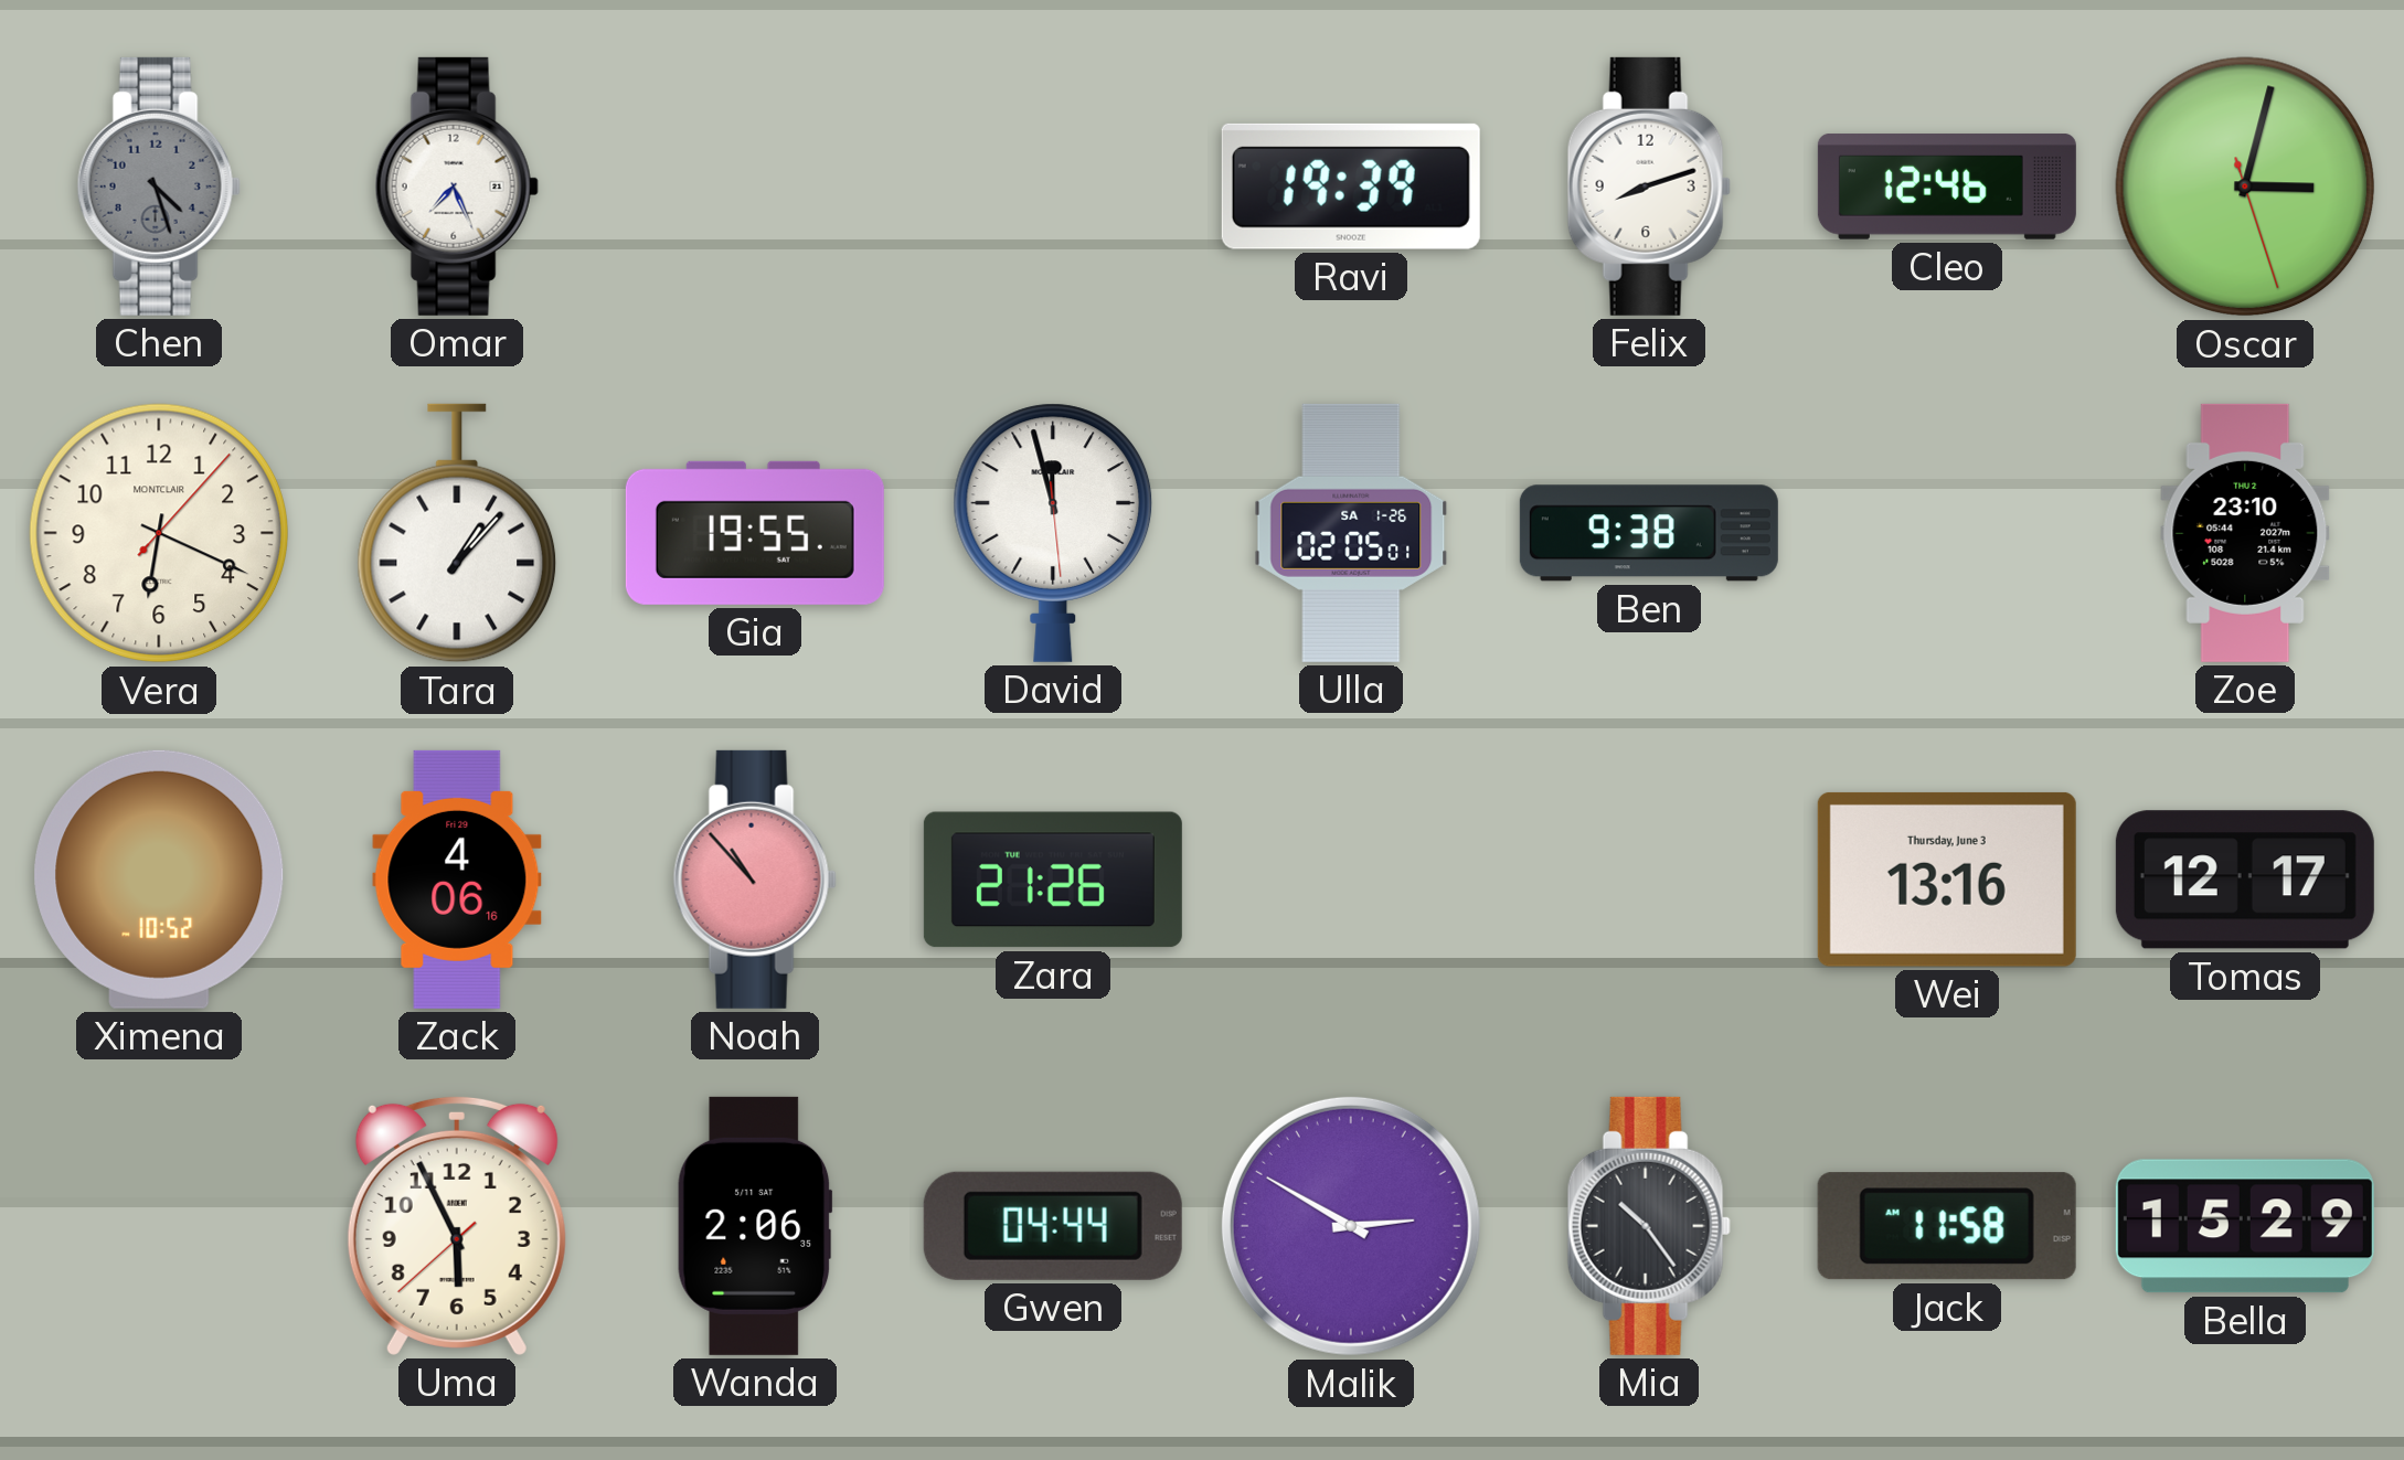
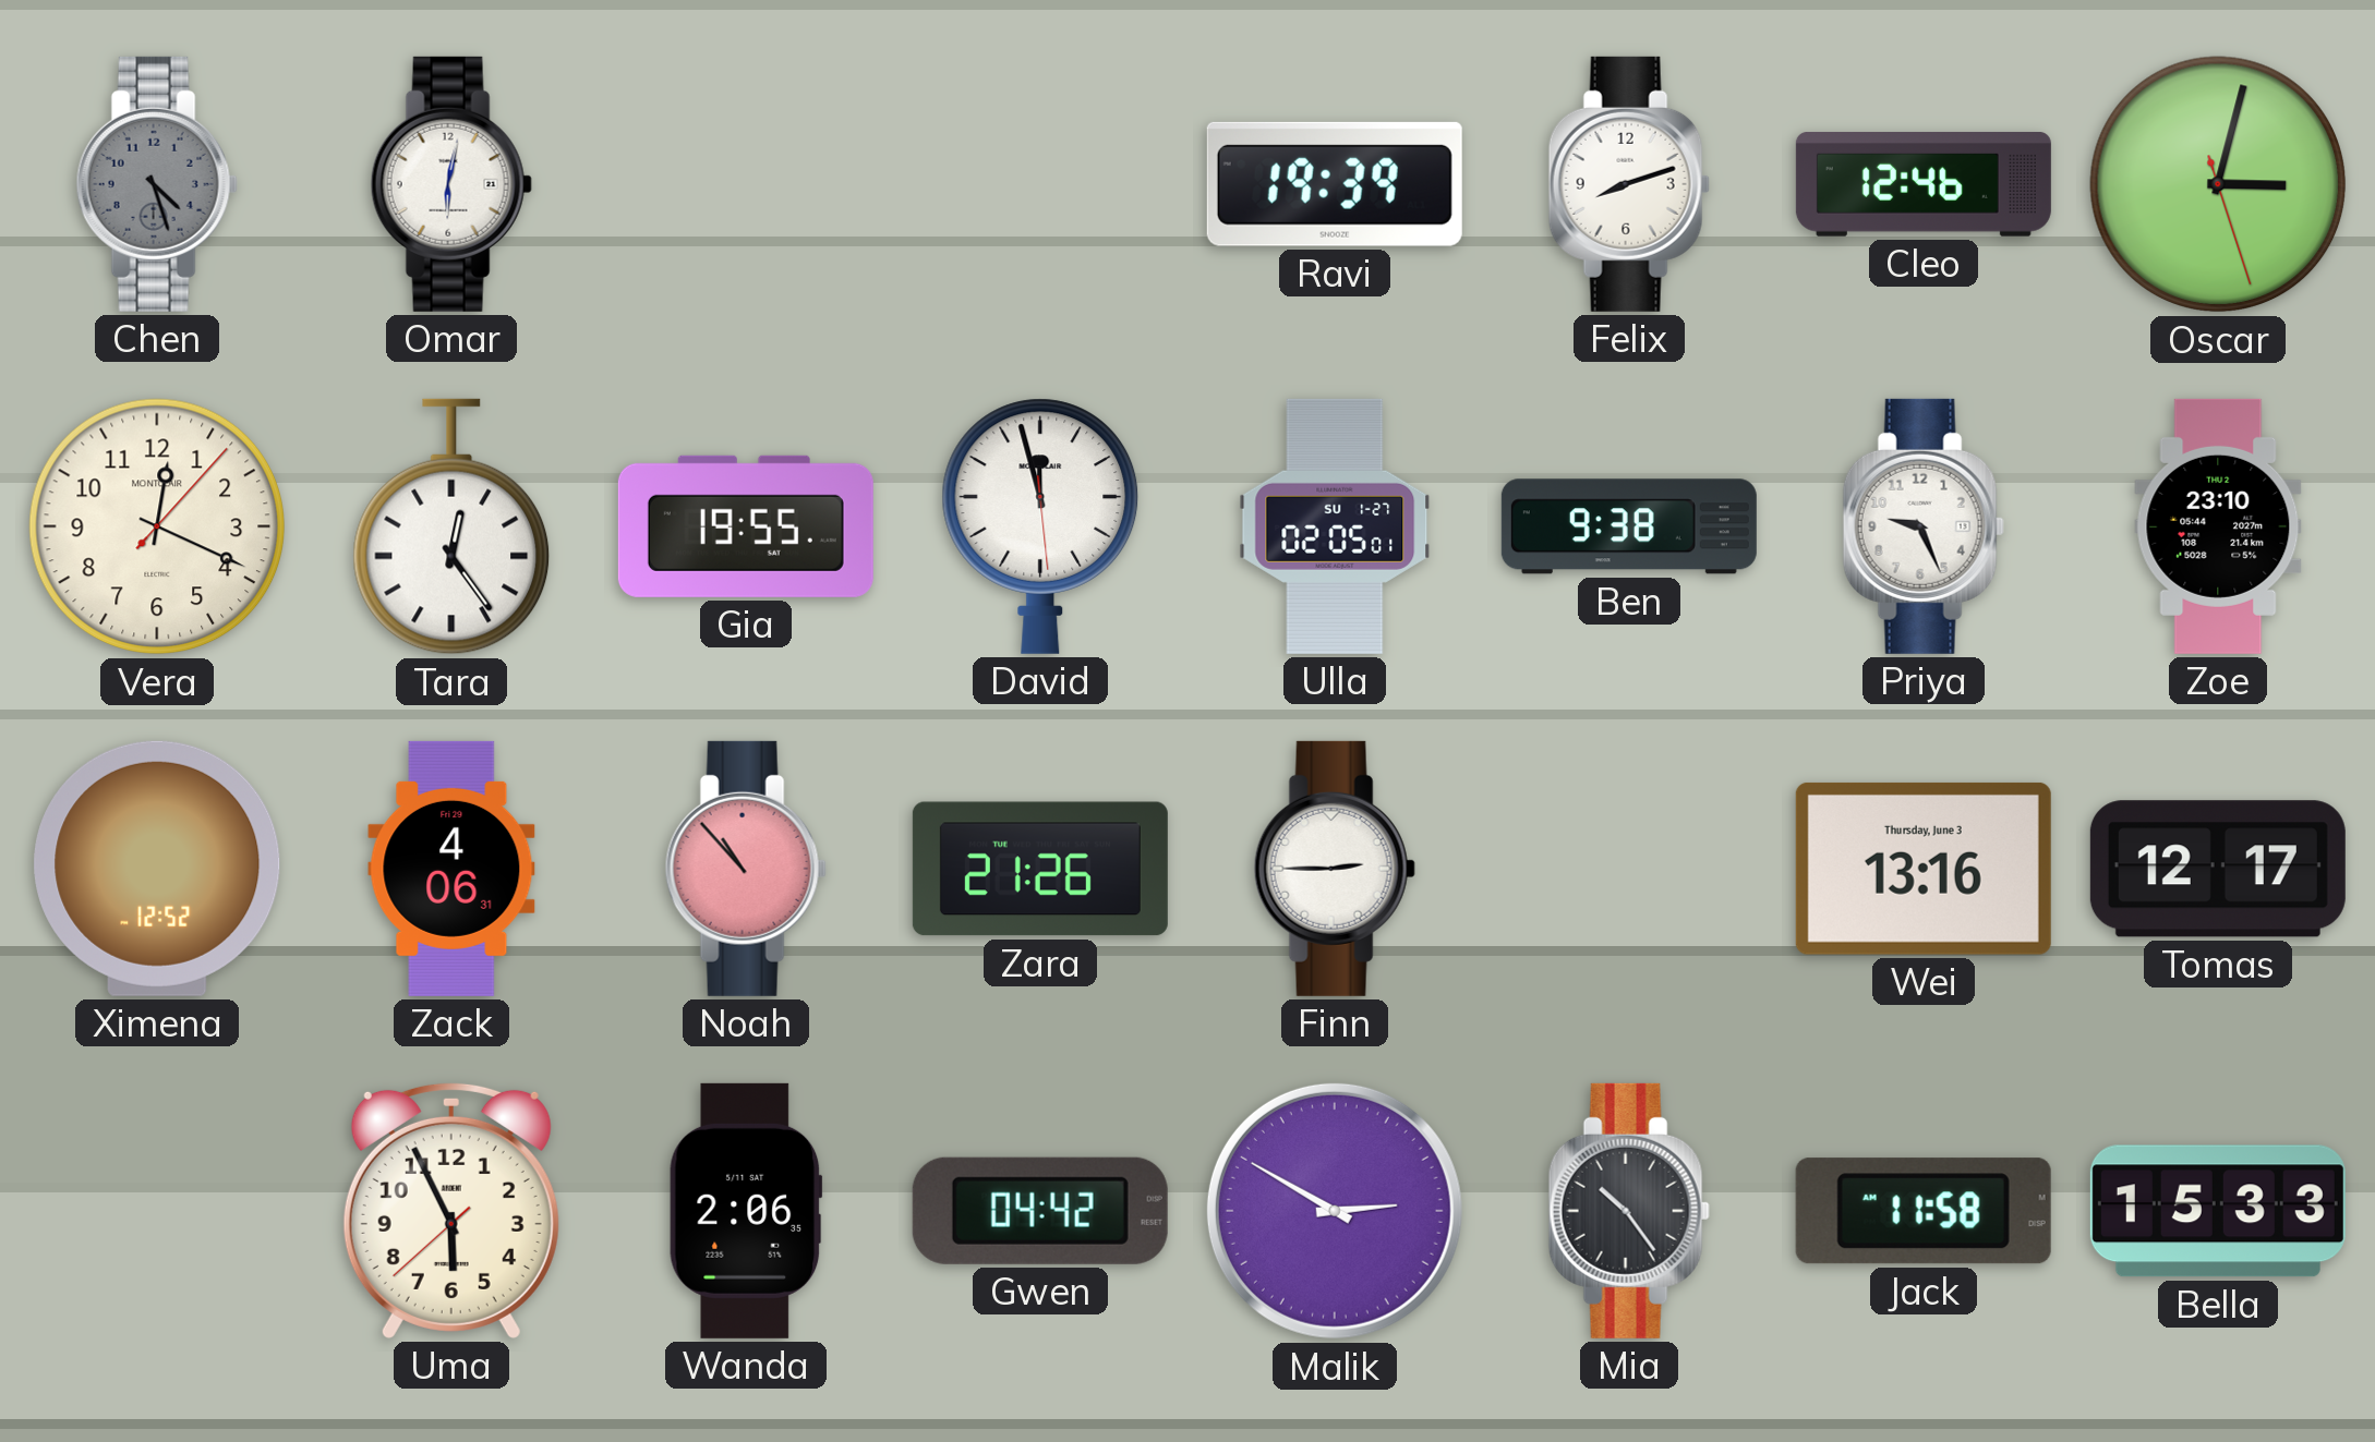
Omar: 7:26 -> 6:02 (451, 184)
Vera: 6:19 -> 12:19 (157, 526)
Tara: 1:07 -> 12:24 (451, 526)
Ulla date: SA 1-26 -> SU 1-27 (1335, 526)
Priya: none -> 9:26 (1924, 526)
Ximena: 10:52 -> 12:52 (157, 869)
Zack: 4:06:16 -> 4:06:31 (451, 869)
Finn: none -> 2:45 (1335, 869)
Gwen: 04:44 -> 04:42 (1040, 1211)
Bella: 15:29 -> 15:33 (2218, 1211)
